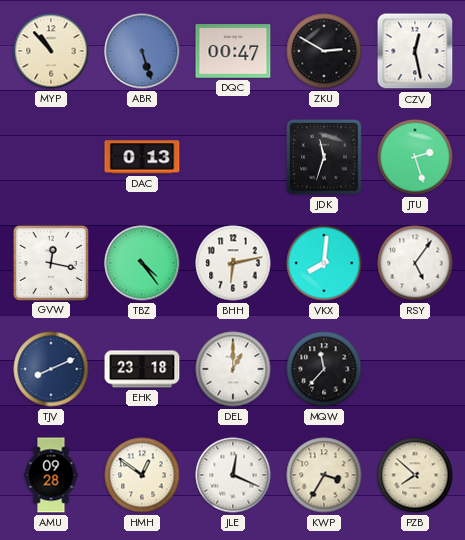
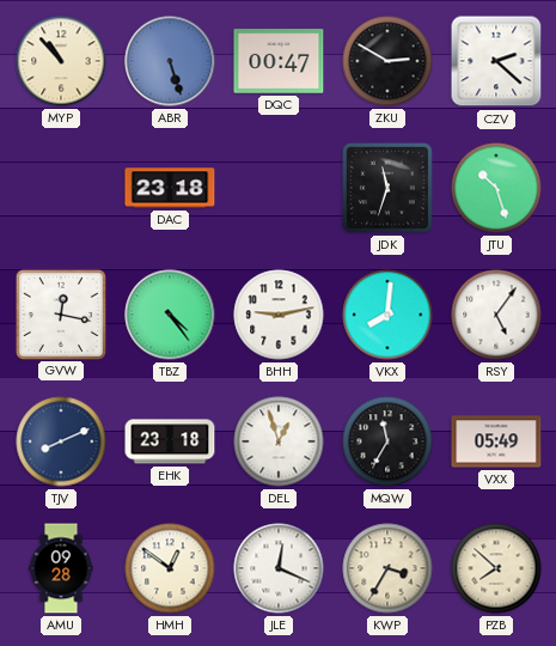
CZV: 12:28 -> 2:22 (496, 61)
DAC: 0:13 -> 23:18 (170, 188)
JTU: 2:27 -> 10:27 (496, 188)
BHH: 6:13 -> 9:13 (279, 315)
DEL: 1:00 -> 12:57 (279, 441)
MQW: 11:37 -> 11:35 (387, 441)
VXX: none -> 05:49 (496, 441)
